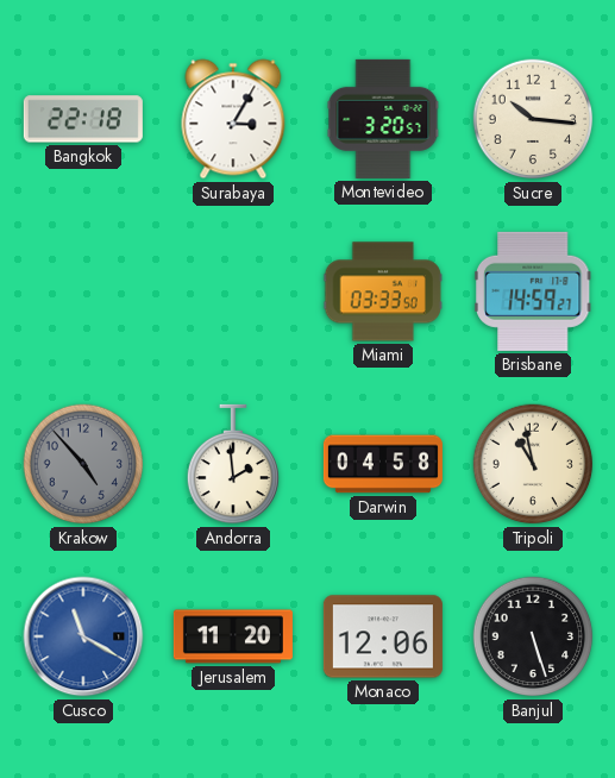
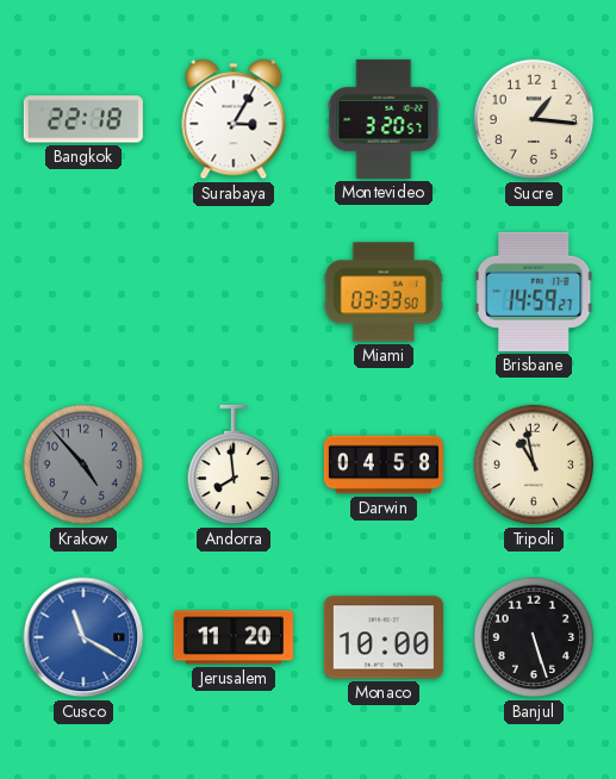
Sucre: 10:16 -> 1:16 (534, 119)
Andorra: 1:59 -> 7:59 (232, 465)
Monaco: 12:06 -> 10:00 (384, 637)
